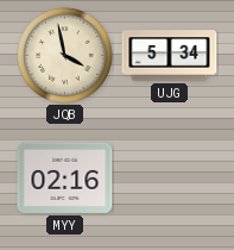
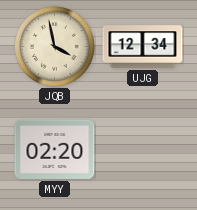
UJG: 5:34 -> 12:34 (143, 47)
MYY: 02:16 -> 02:20 (55, 149)
